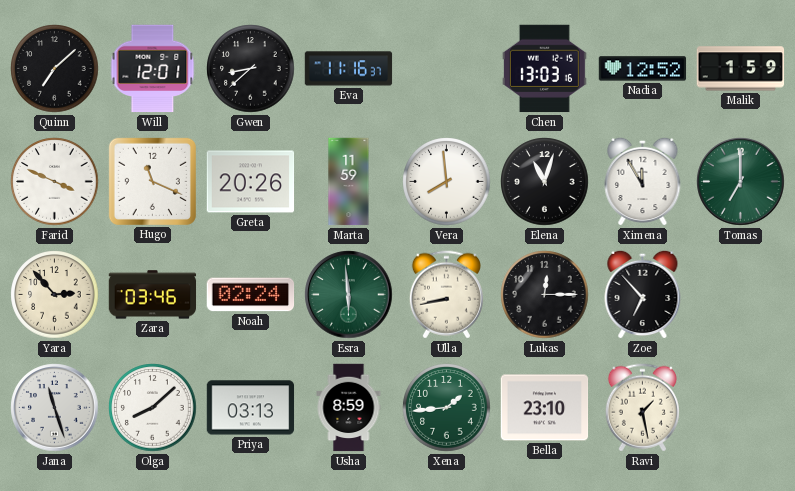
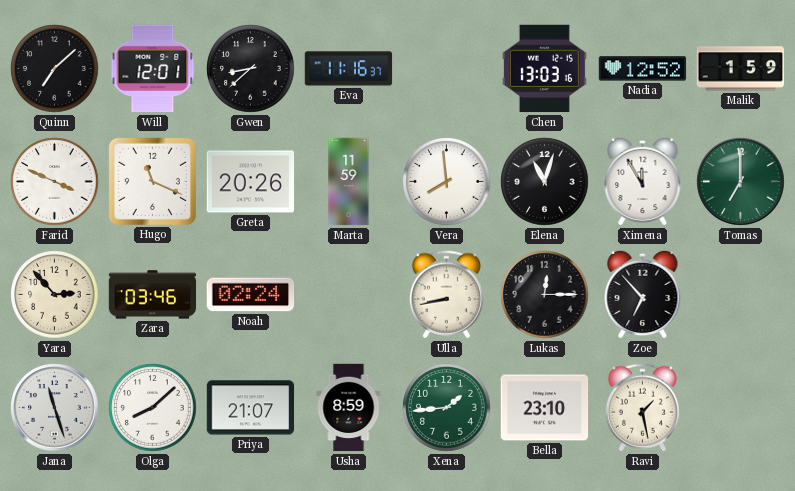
Esra: 5:59 -> none (349, 295)
Priya: 03:13 -> 21:07 (251, 408)
